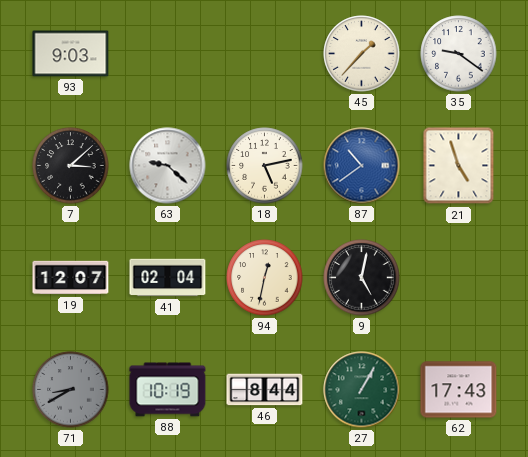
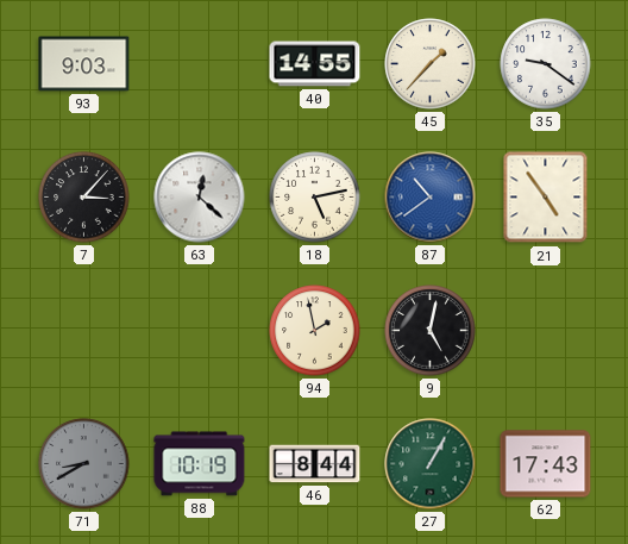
40: none -> 14:55 (315, 64)
7: 3:08 -> 3:07 (84, 198)
63: 9:22 -> 12:22 (200, 198)
21: 4:57 -> 4:54 (546, 198)
19: 12:07 -> none (71, 278)
41: 02:04 -> none (168, 278)
94: 12:32 -> 1:58 (315, 331)
